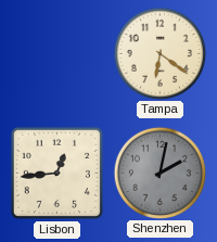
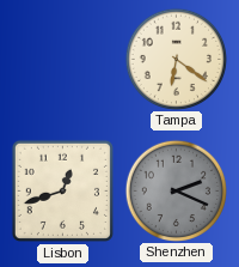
Lisbon: 12:44 -> 12:42 (62, 190)
Shenzhen: 2:02 -> 2:19 (176, 190)
